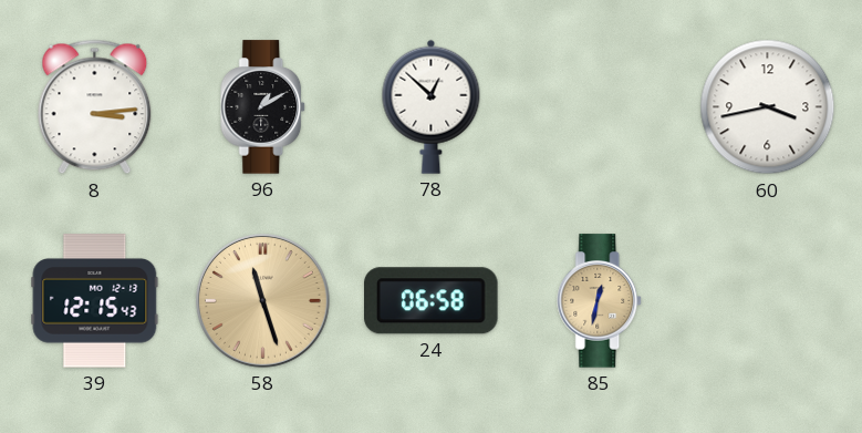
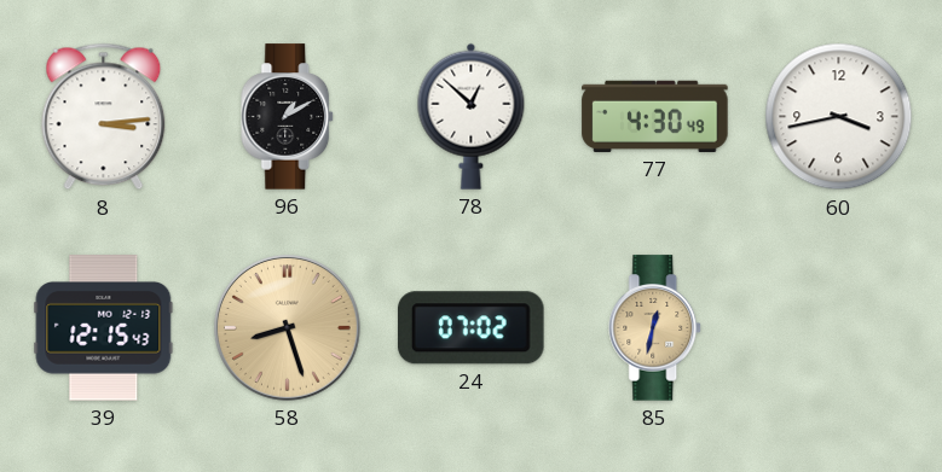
77: none -> 4:30 (655, 116)
58: 11:27 -> 8:27 (287, 327)
24: 06:58 -> 07:02 (472, 328)
